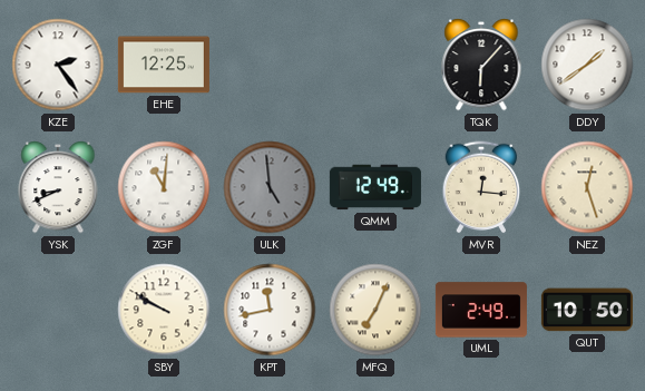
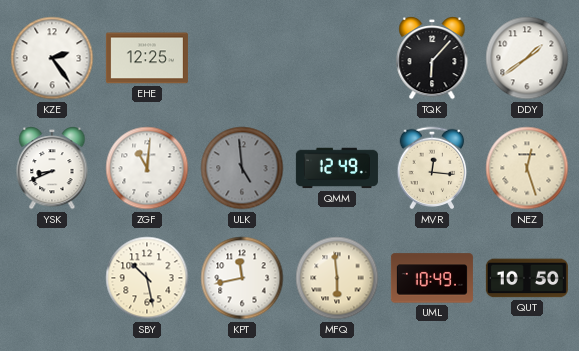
SBY: 9:50 -> 10:28 (147, 278)
MFQ: 7:04 -> 5:59 (337, 278)
UML: 2:49 -> 10:49 (432, 278)
